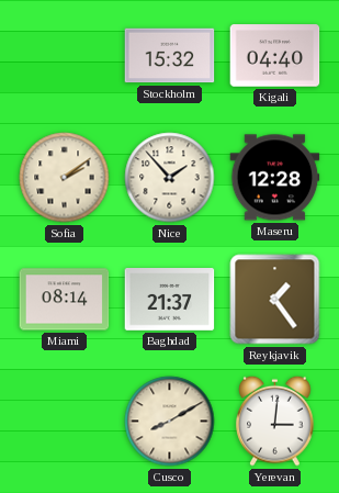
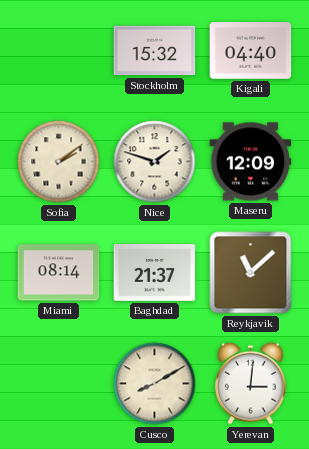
Nice: 1:53 -> 1:48 (155, 162)
Maseru: 12:28 -> 12:09 (251, 162)
Reykjavik: 1:24 -> 11:08 (251, 273)
